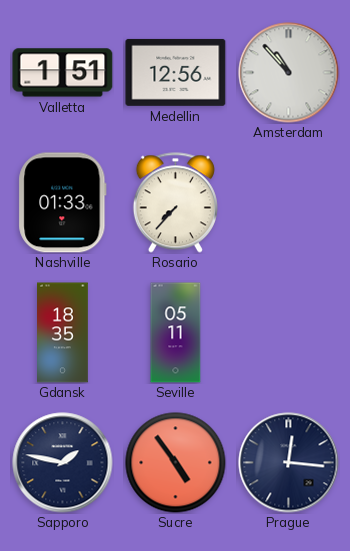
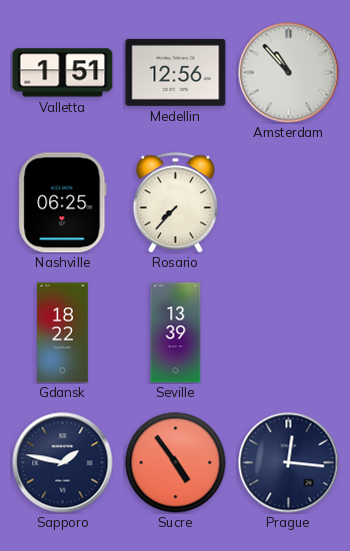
Nashville: 01:33 -> 06:25 (63, 203)
Gdansk: 18:35 -> 18:22 (63, 333)
Seville: 05:11 -> 13:39 (176, 333)
